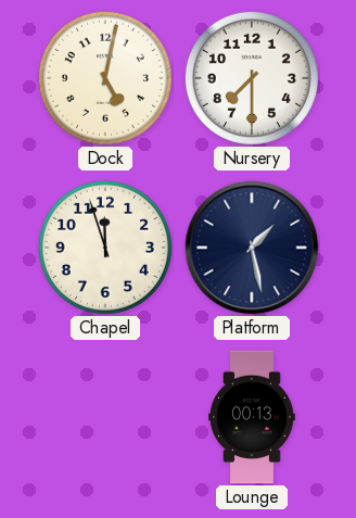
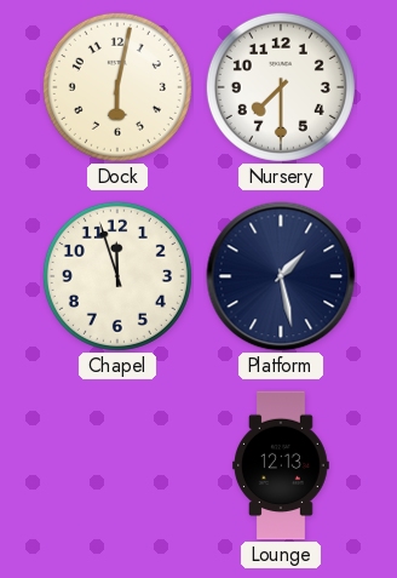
Dock: 5:02 -> 6:02 (117, 87)
Lounge: 00:13 -> 12:13 (282, 465)
